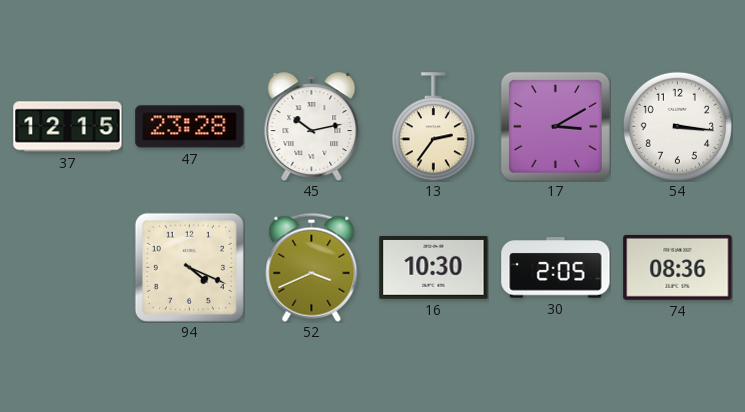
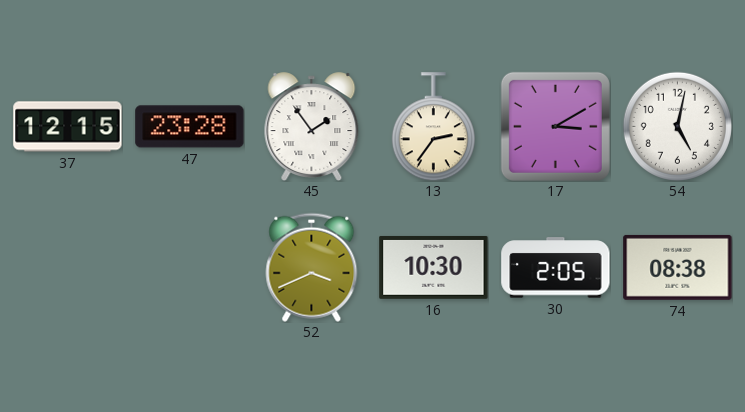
45: 10:13 -> 1:54 (312, 127)
54: 3:16 -> 5:02 (677, 126)
94: 4:19 -> none (189, 267)
74: 08:36 -> 08:38 (678, 267)
